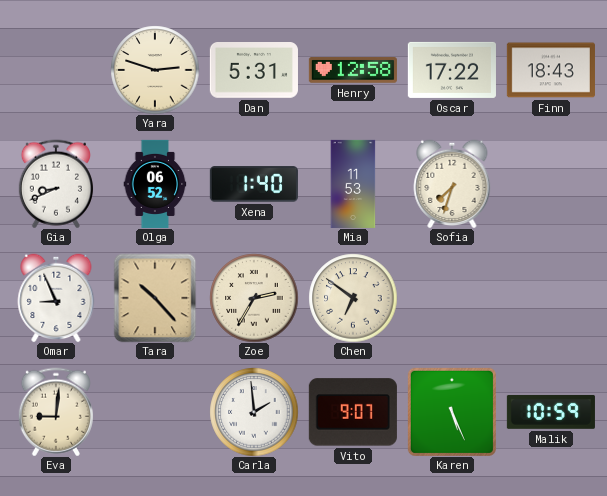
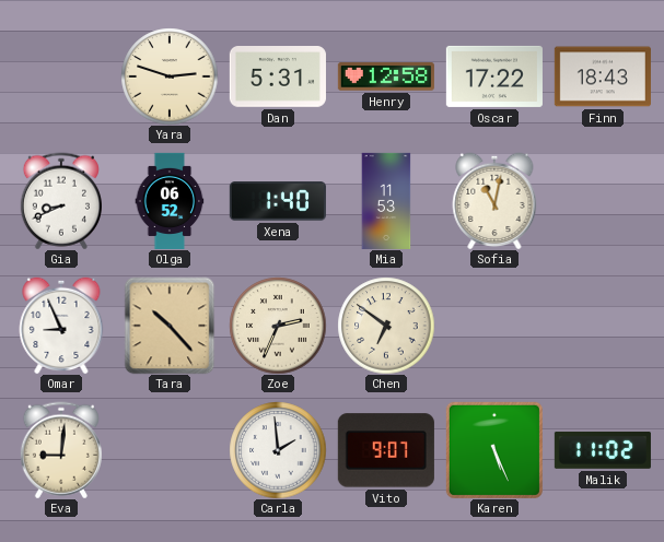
Sofia: 7:33 -> 11:02 (494, 201)
Zoe: 2:35 -> 2:34 (278, 326)
Malik: 10:59 -> 11:02 (603, 450)
